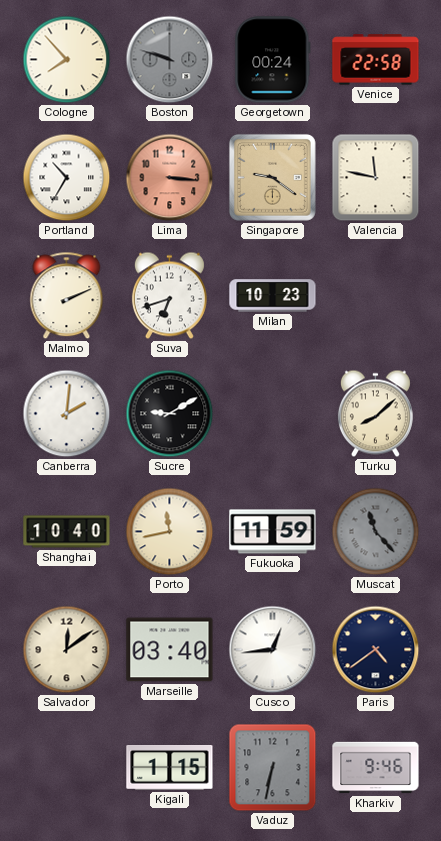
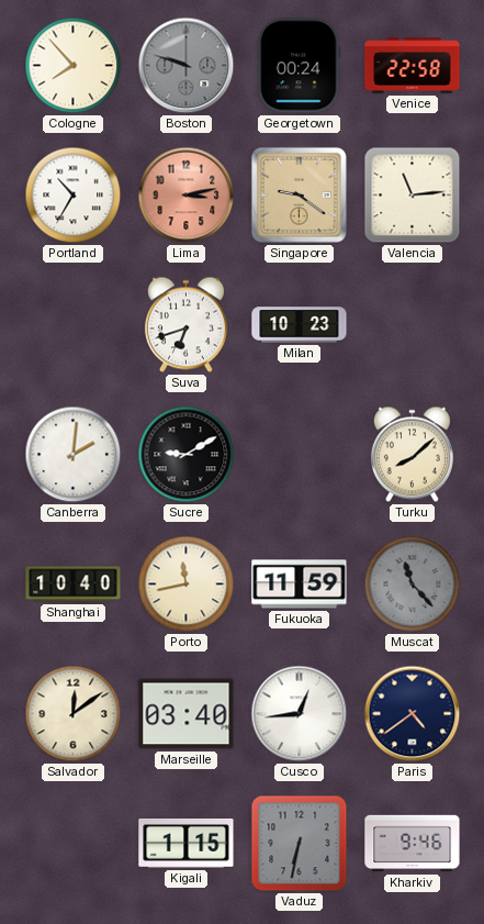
Lima: 3:16 -> 3:13 (187, 196)
Valencia: 11:47 -> 11:14 (413, 196)
Malmo: 2:11 -> none (67, 296)
